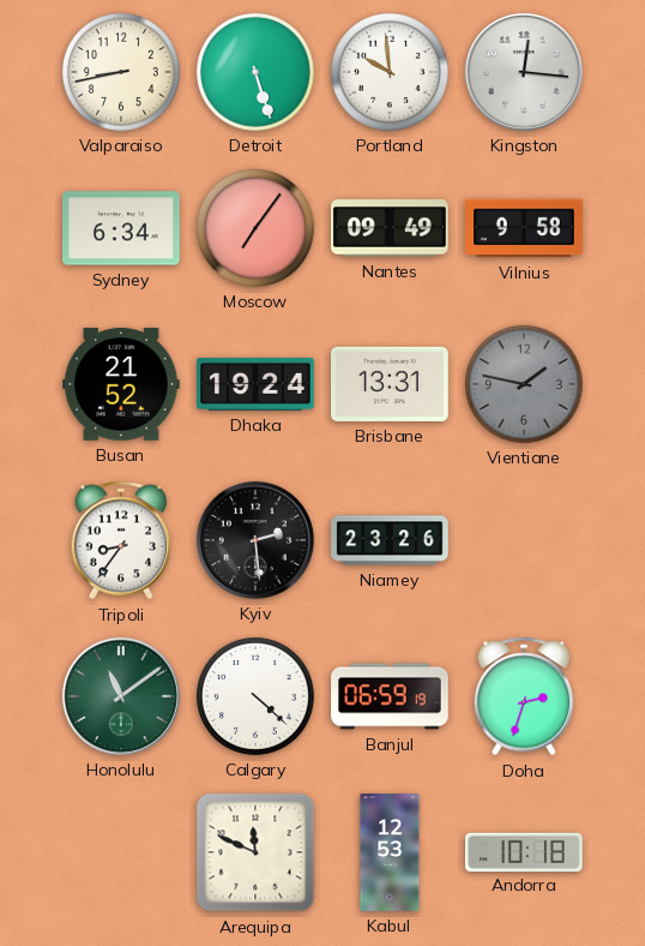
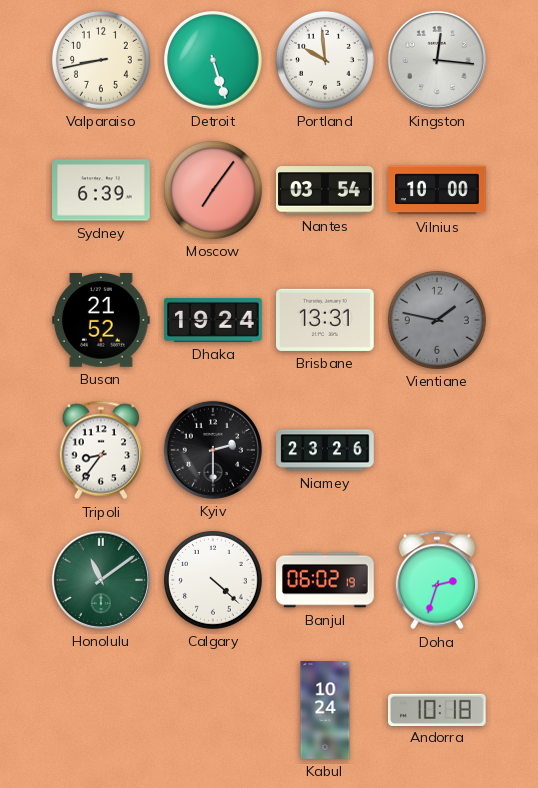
Sydney: 6:34 -> 6:39 (102, 190)
Nantes: 09:49 -> 03:54 (325, 190)
Vilnius: 9:58 -> 10:00 (437, 190)
Kyiv: 2:29 -> 2:30 (213, 450)
Banjul: 06:59 -> 06:02 (325, 580)
Arequipa: 11:49 -> none (255, 852)
Kabul: 12:53 -> 10:24 (325, 710)
